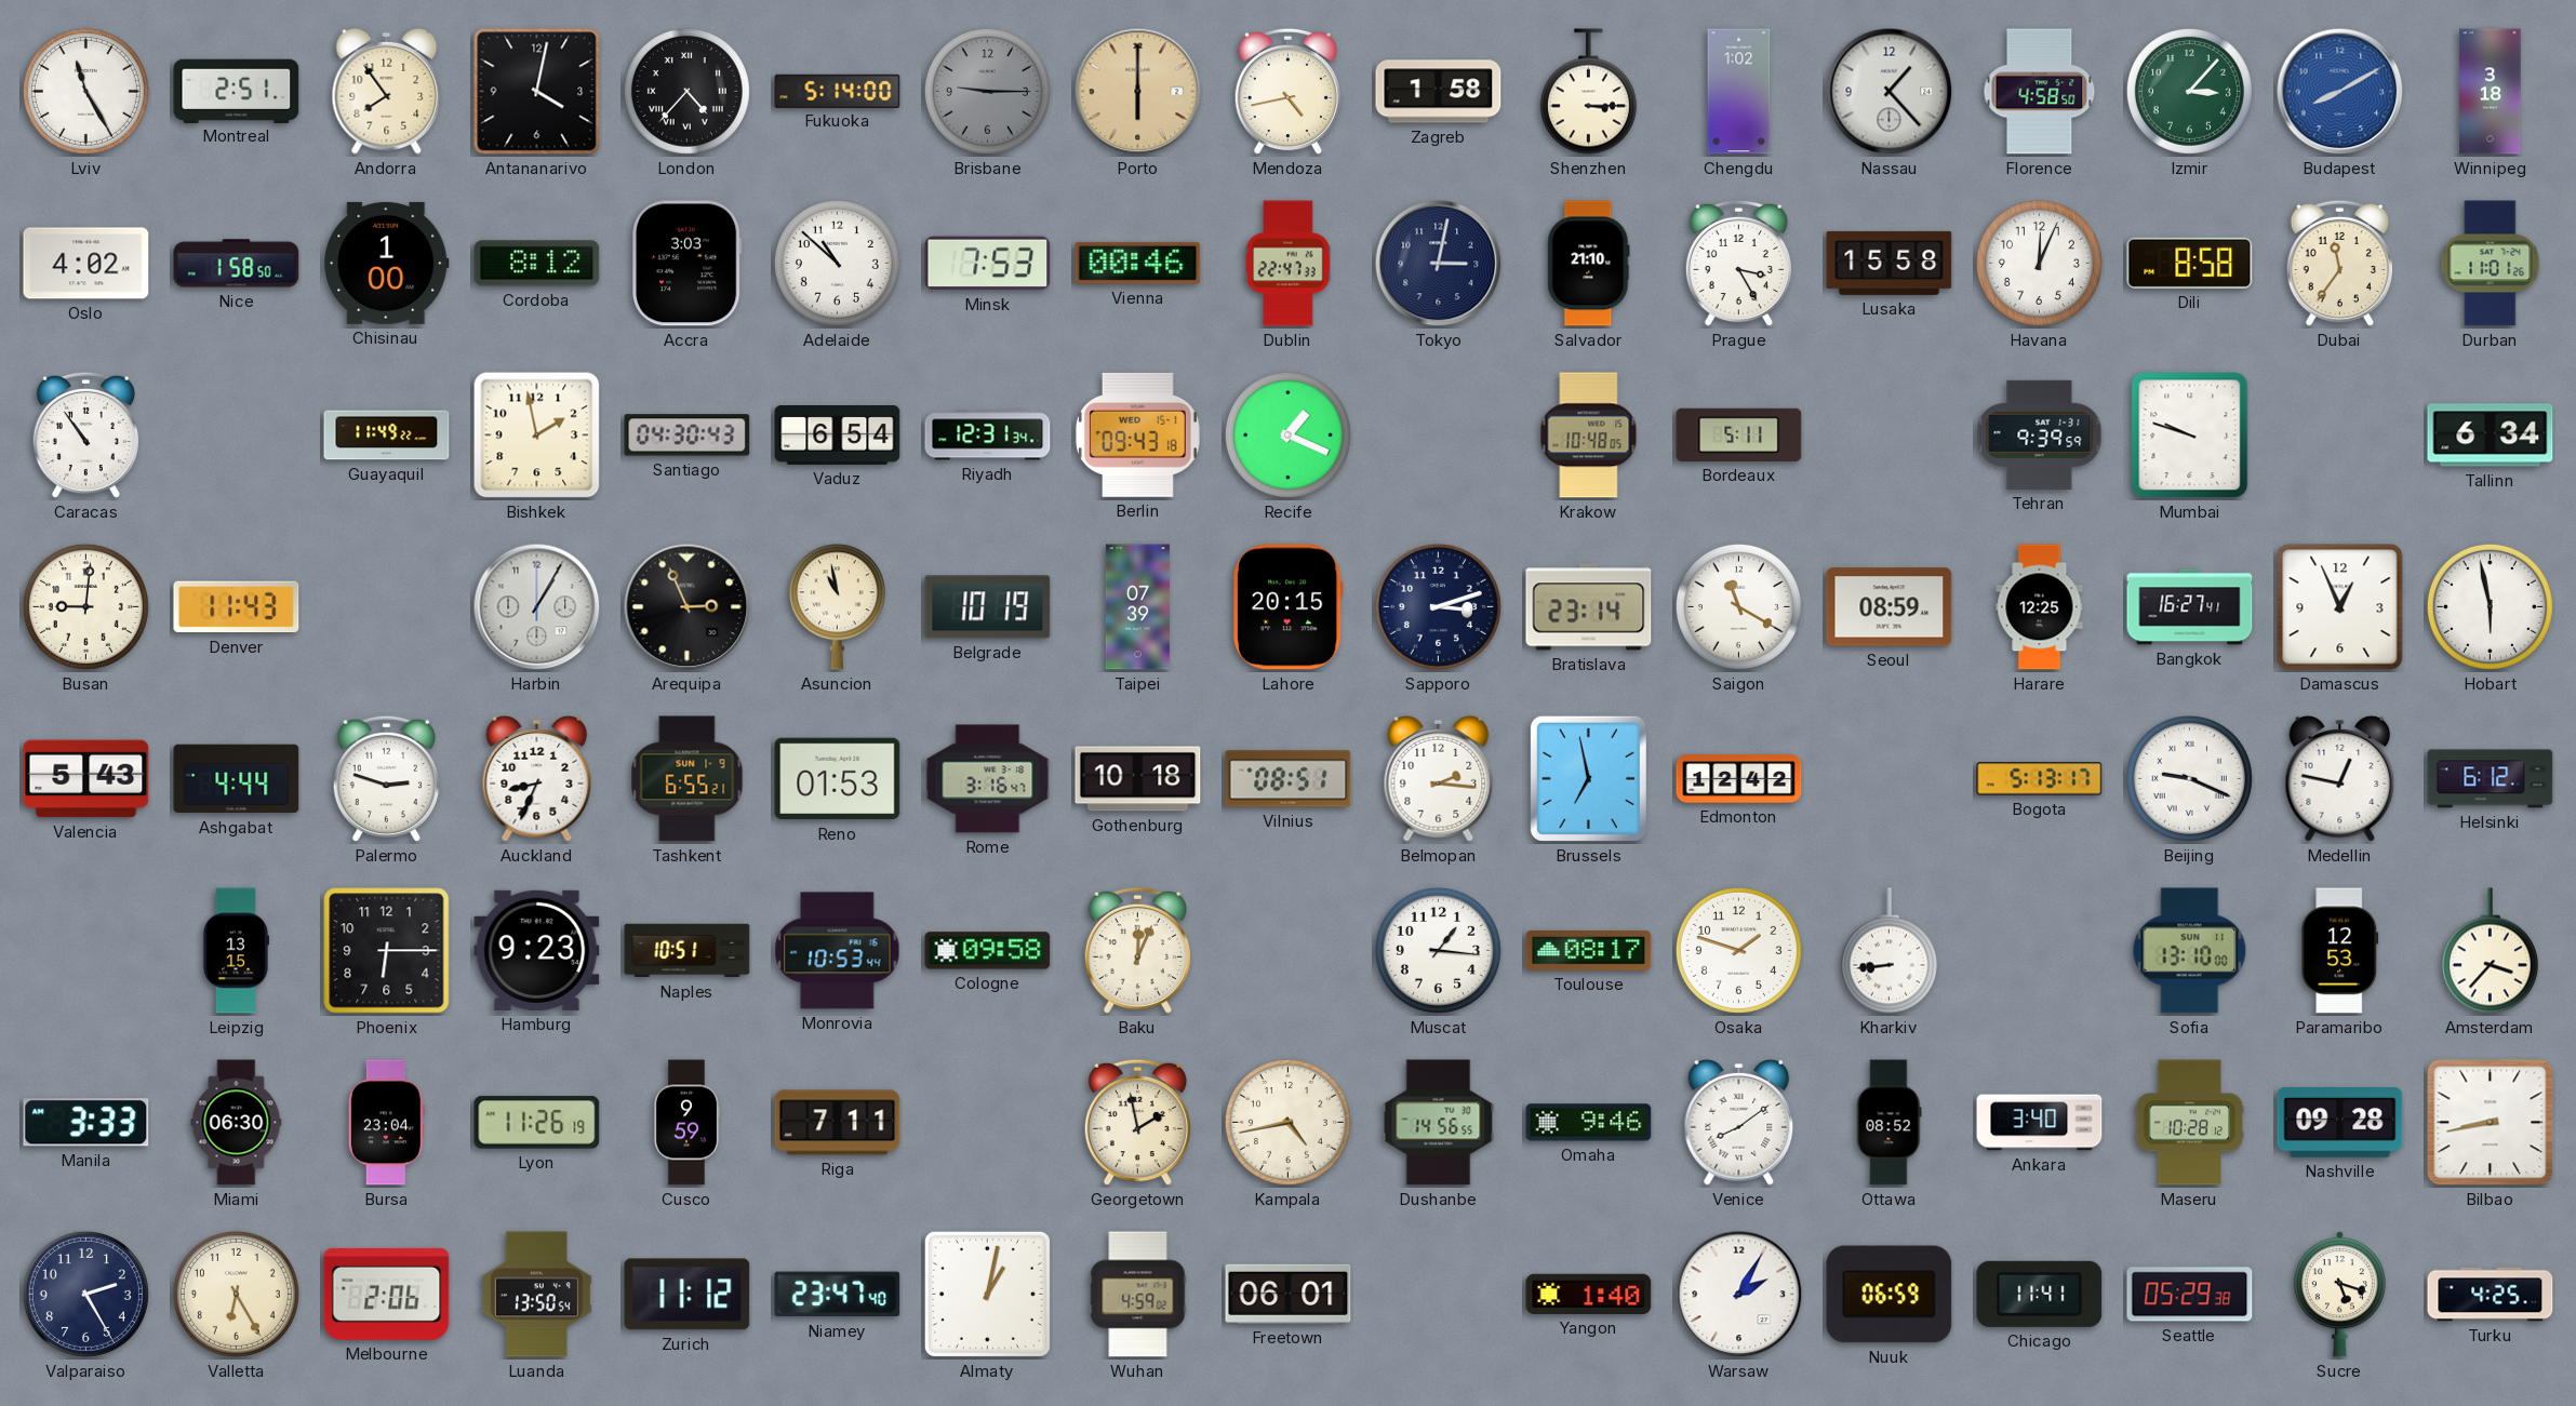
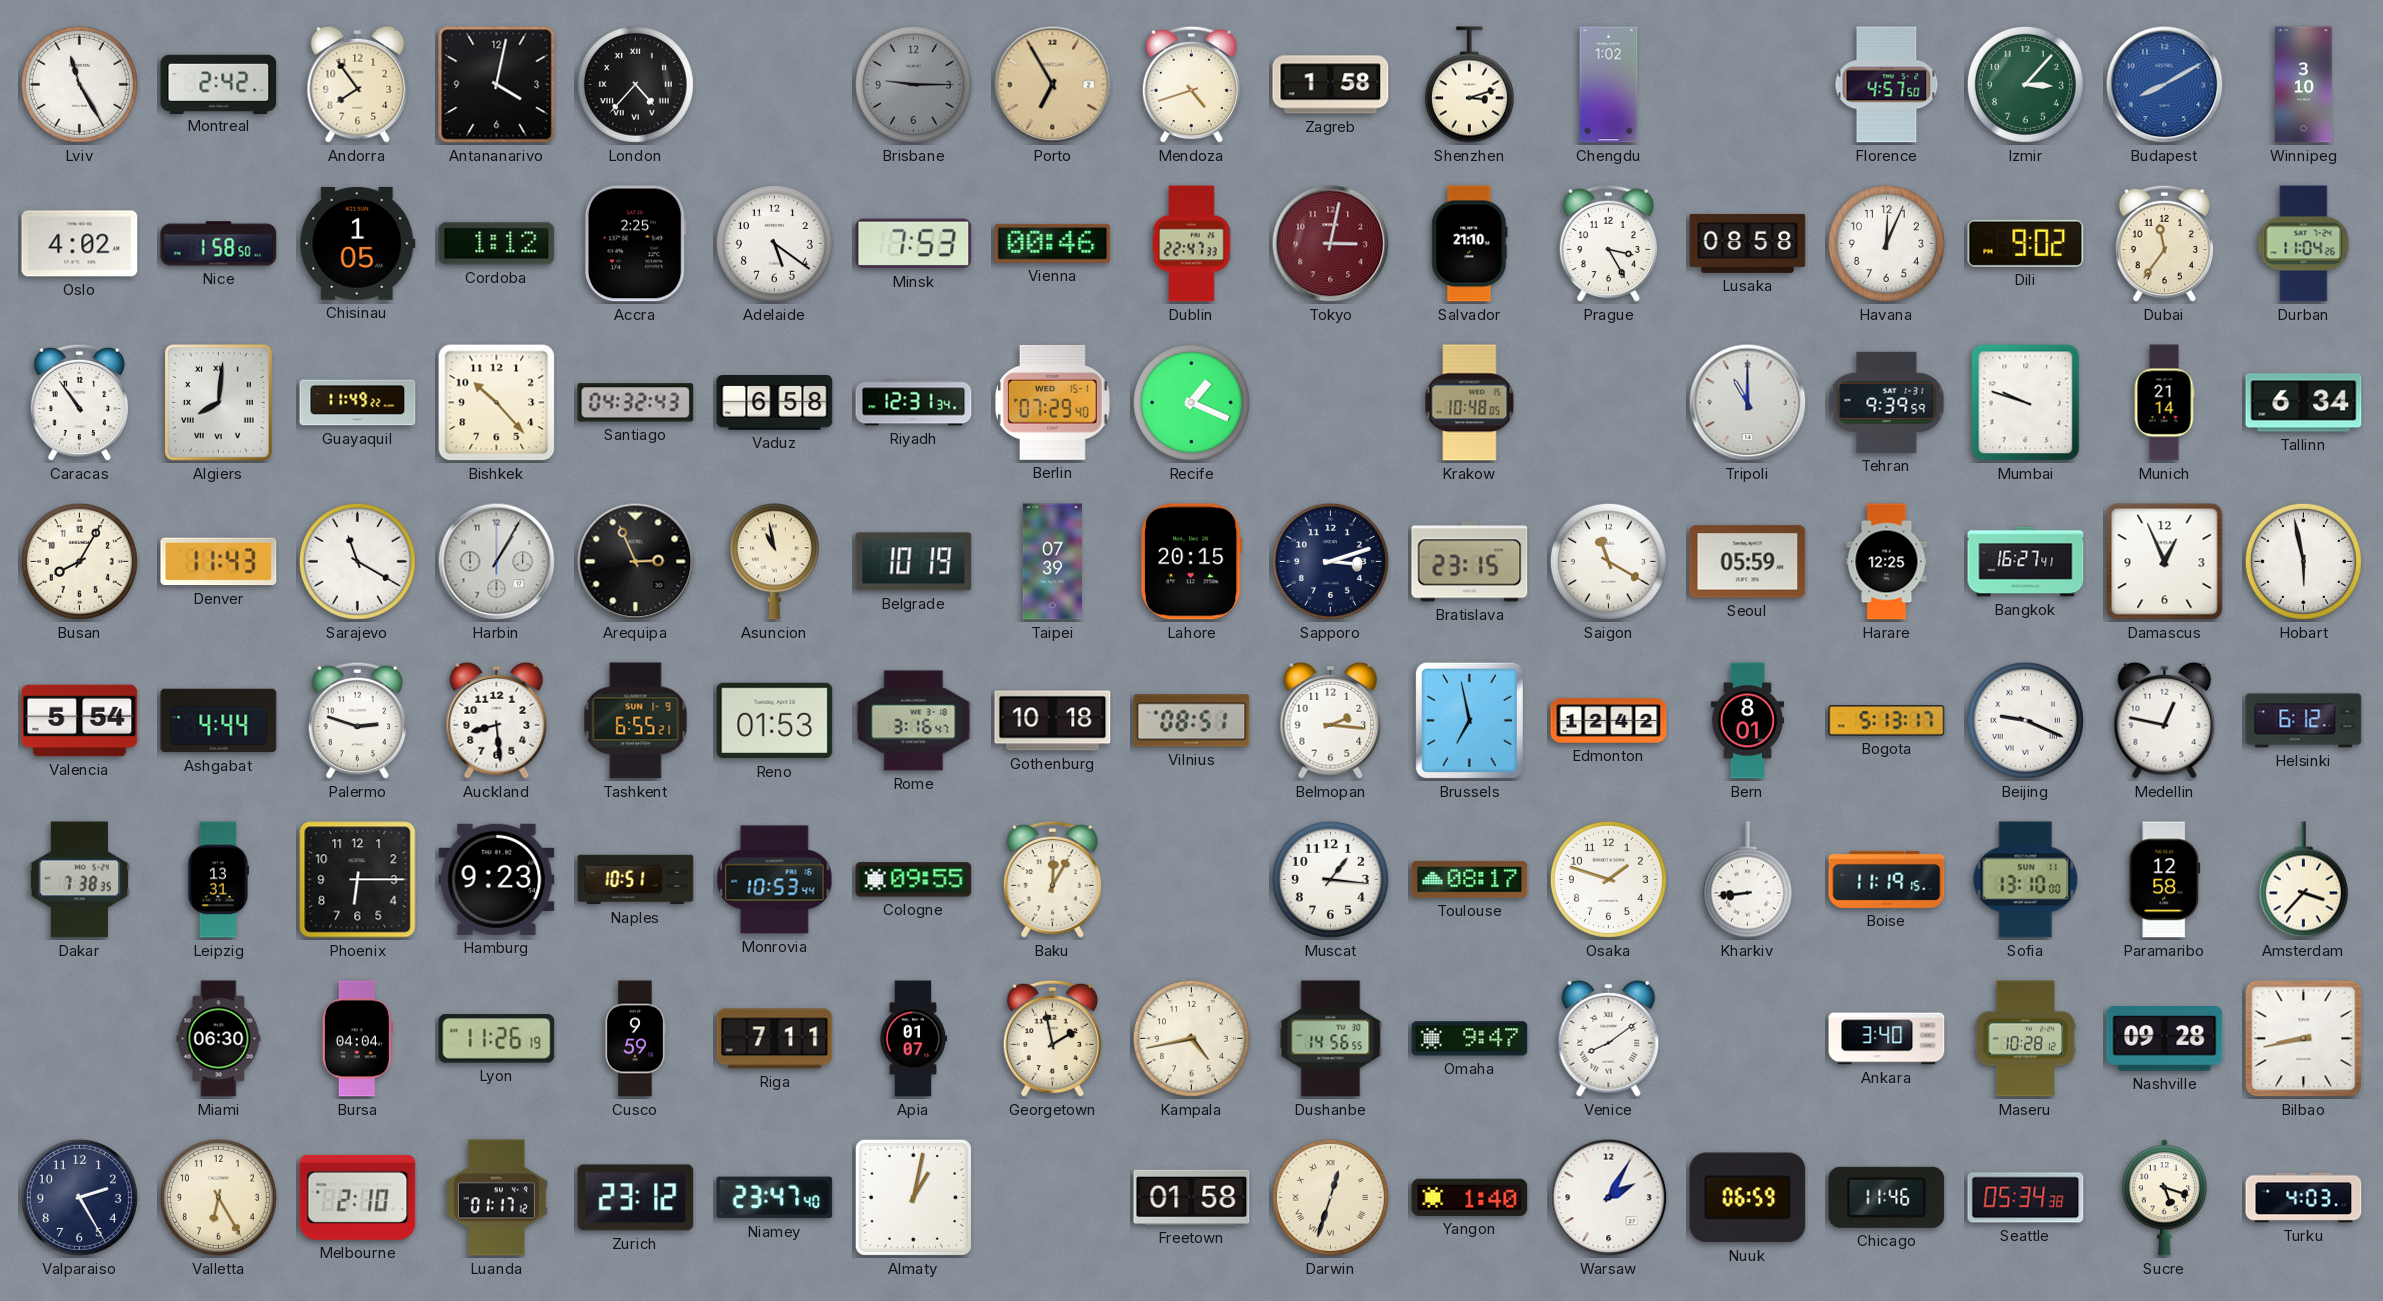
Montreal: 2:51 -> 2:42 (219, 84)
Fukuoka: 5:14 -> none (838, 91)
Porto: 6:00 -> 6:55 (1053, 85)
Mendoza: 4:43 -> 4:42 (1191, 85)
Shenzhen: 3:15 -> 3:12 (1469, 85)
Nassau: 1:23 -> none (1890, 92)
Florence: 4:58 -> 4:57 (1887, 85)
Winnipeg: 3:18 -> 3:10 (2304, 85)
Chisinau: 1:00 -> 1:05 (358, 243)
Cordoba: 8:12 -> 1:12 (497, 244)
Accra: 3:03 -> 2:25 (635, 244)
Adelaide: 10:52 -> 5:21 (774, 243)
Tokyo dial: navy -> burgundy (1331, 244)
Lusaka: 15:58 -> 08:58 (1748, 243)
Dili: 8:58 -> 9:02 (2026, 243)
Durban: 11:01 -> 11:04 (2304, 244)
Algiers: none -> 8:01 (218, 403)
Bishkek: 1:58 -> 10:23 (497, 403)
Santiago: 04:30 -> 04:32 (636, 403)
Vaduz: 6:54 -> 6:58 (775, 403)
Berlin: 09:43 -> 07:29 (1052, 402)
Bordeaux: 5:11 -> none (1739, 434)
Tripoli: none -> 11:00 (1748, 403)
Munich: none -> 21:14 (2164, 403)
Busan: 9:01 -> 8:05 (79, 561)
Sarajevo: none -> 11:20 (357, 561)
Bratislava: 23:14 -> 23:15 (1470, 562)
Seoul: 08:59 -> 05:59 (1748, 562)
Valencia: 5:43 -> 5:54 (80, 721)
Auckland: 8:34 -> 8:29 (497, 720)
Bern: none -> 8:01 (1748, 721)
Dakar: none -> 7:38 (79, 880)
Leipzig: 13:15 -> 13:31 (217, 880)
Cologne: 09:58 -> 09:55 (914, 880)
Baku: 12:04 -> 12:05 (1052, 880)
Boise: none -> 11:19 (1887, 879)
Paramaribo: 12:53 -> 12:58 (2165, 880)
Manila: 3:33 -> none (86, 1123)
Bursa: 23:04 -> 04:04 (357, 1039)
Apia: none -> 01:07 (912, 1039)
Omaha: 9:46 -> 9:47 (1470, 1039)
Ottawa: 08:52 -> none (1890, 1123)
Melbourne: 2:06 -> 2:10 (358, 1197)
Luanda: 13:50 -> 01:17 (496, 1198)
Zurich: 11:12 -> 23:12 (636, 1198)
Wuhan: 4:59 -> none (1138, 1295)
Freetown: 06:01 -> 01:58 (1192, 1197)
Darwin: none -> 12:33 (1330, 1197)
Chicago: 11:41 -> 11:46 (1887, 1197)
Seattle: 05:29 -> 05:34 (2026, 1198)
Turku: 4:25 -> 4:03 (2304, 1198)
